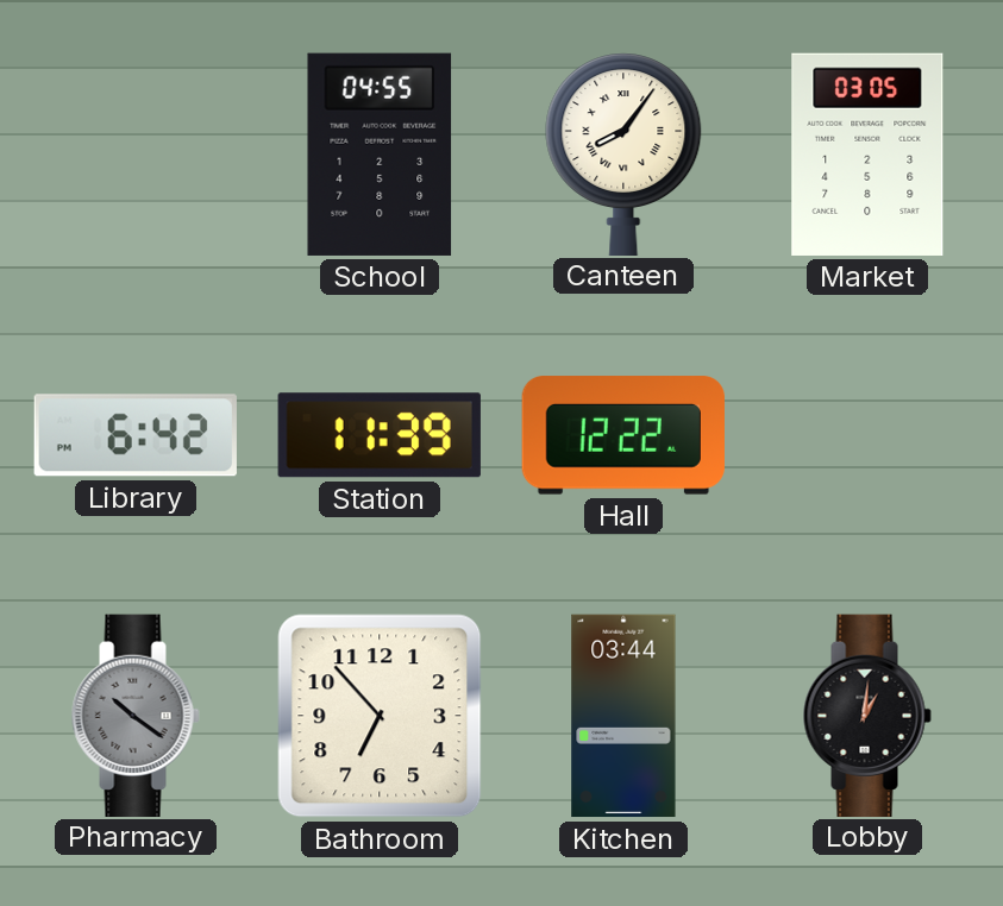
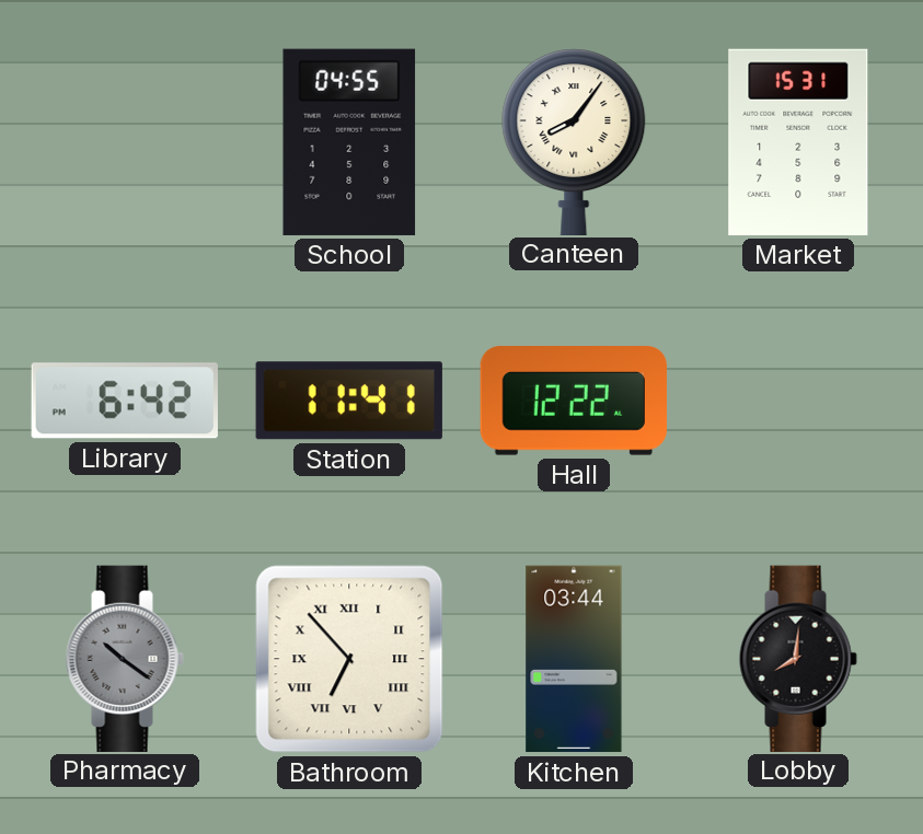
Market: 03:05 -> 15:31 (798, 142)
Station: 11:39 -> 11:41 (349, 401)
Bathroom numerals: Arabic -> Roman (349, 659)
Lobby: 1:01 -> 8:01 (798, 658)
